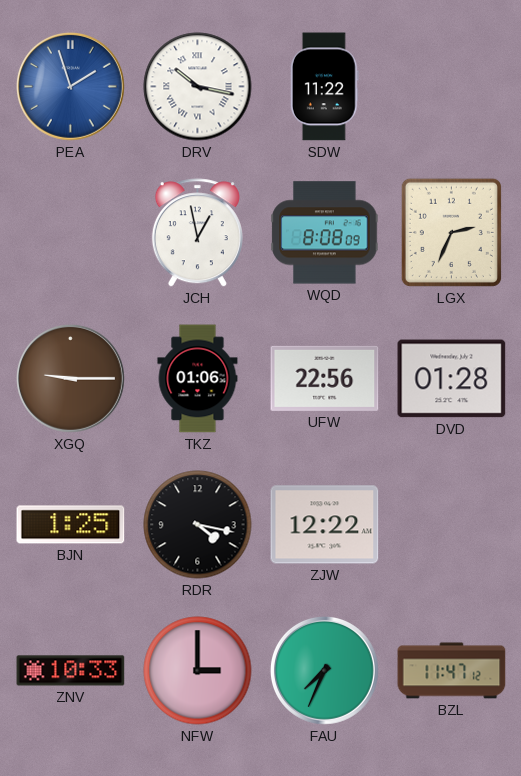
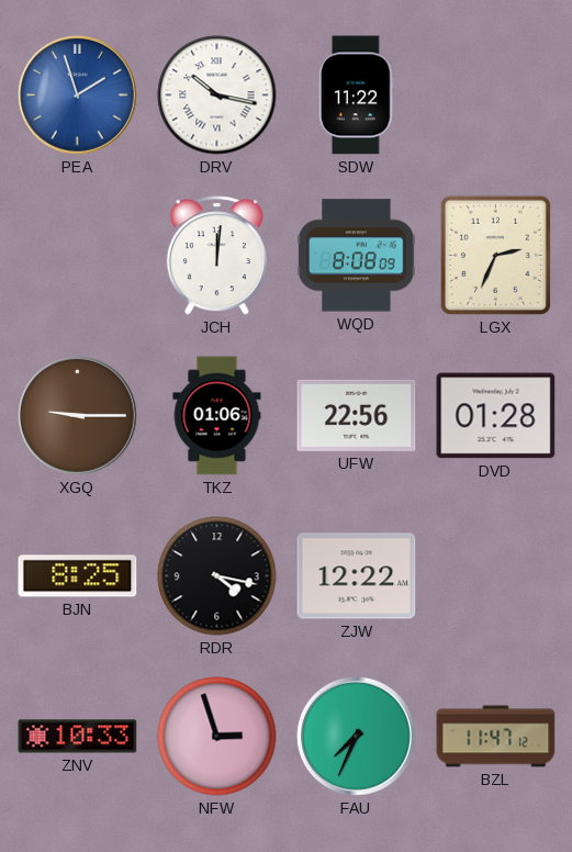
JCH: 12:58 -> 12:01 (216, 256)
BJN: 1:25 -> 8:25 (78, 576)
NFW: 3:00 -> 2:57 (217, 737)
